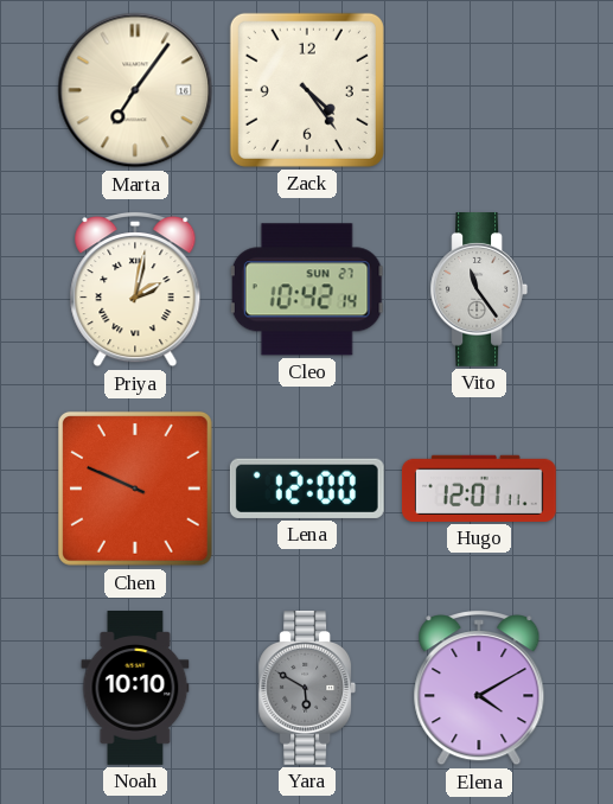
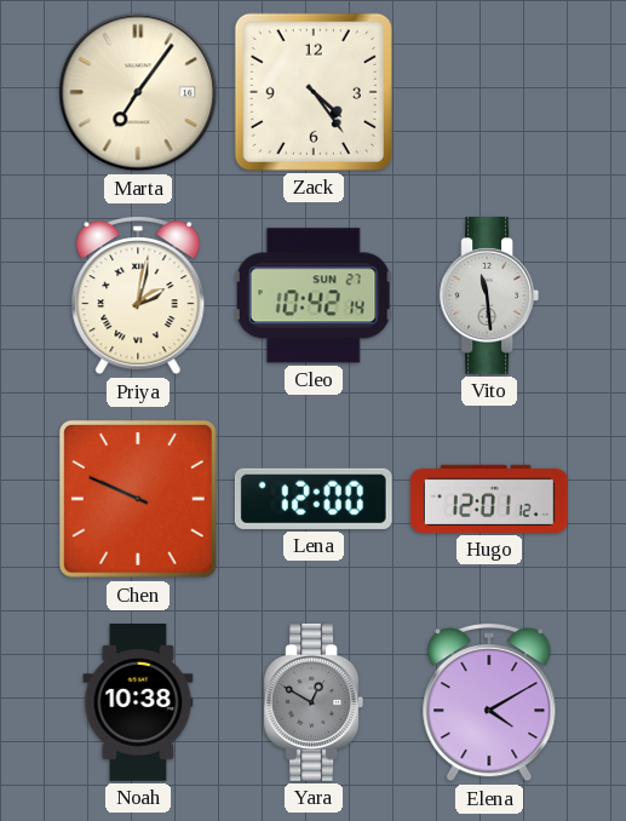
Vito: 11:24 -> 11:29 (489, 297)
Hugo: 12:01:11 -> 12:01:12 (489, 499)
Noah: 10:10 -> 10:38 (138, 704)
Yara: 5:50 -> 12:50 (314, 704)
